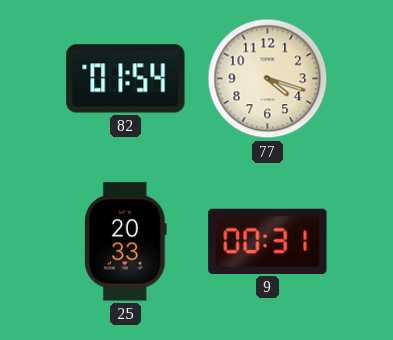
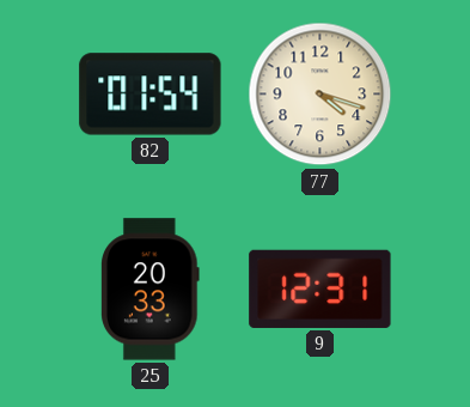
9: 00:31 -> 12:31 (321, 288)
